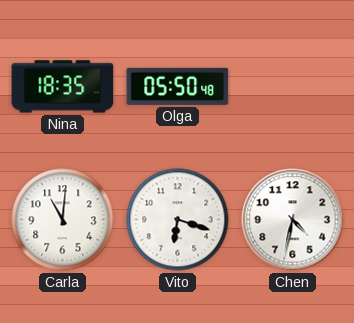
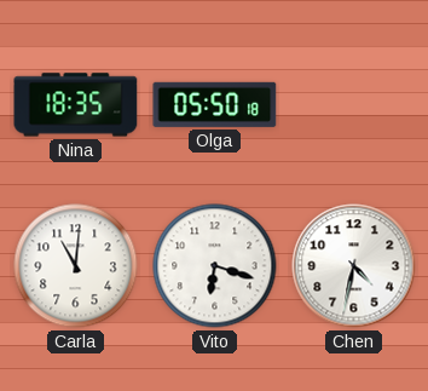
Olga: 05:50:48 -> 05:50:18 (215, 104)
